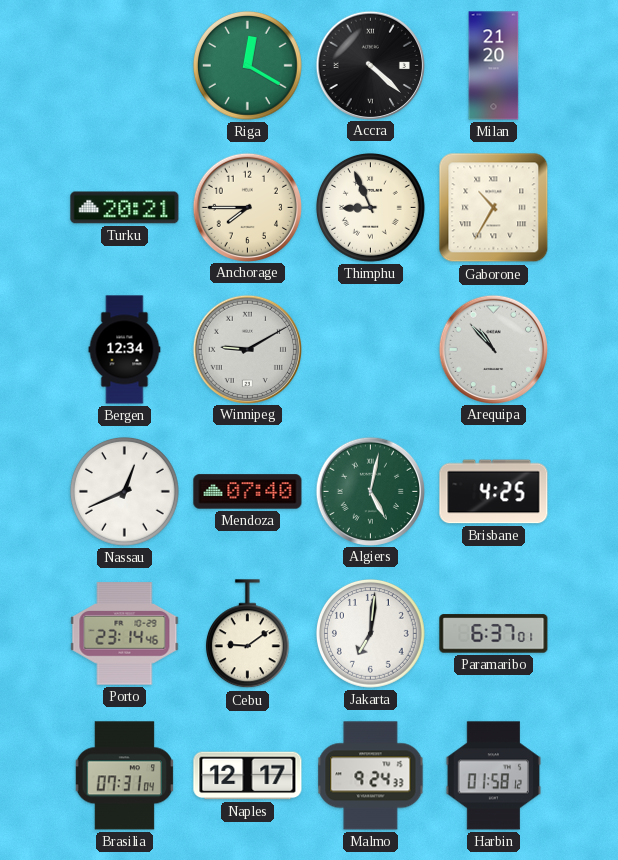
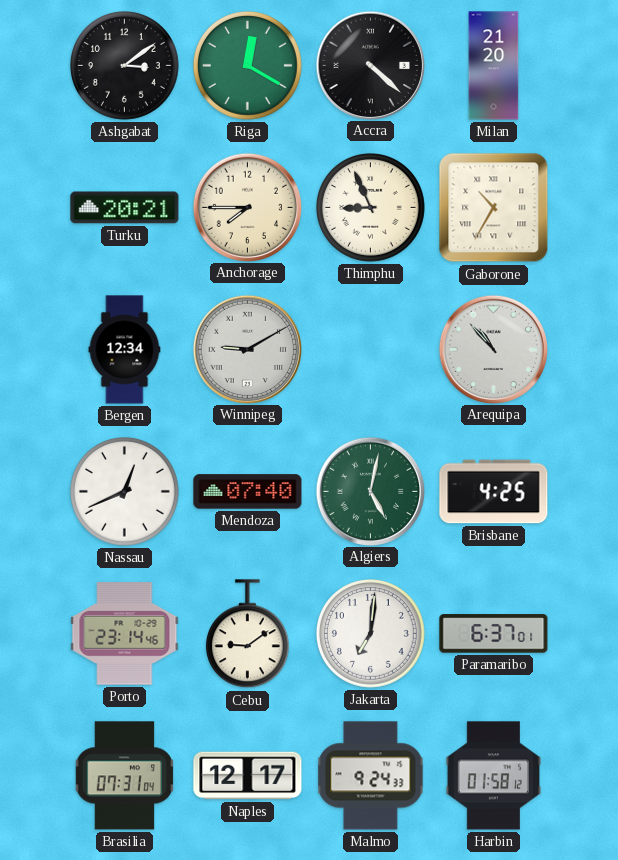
Ashgabat: none -> 3:09 (124, 65)
